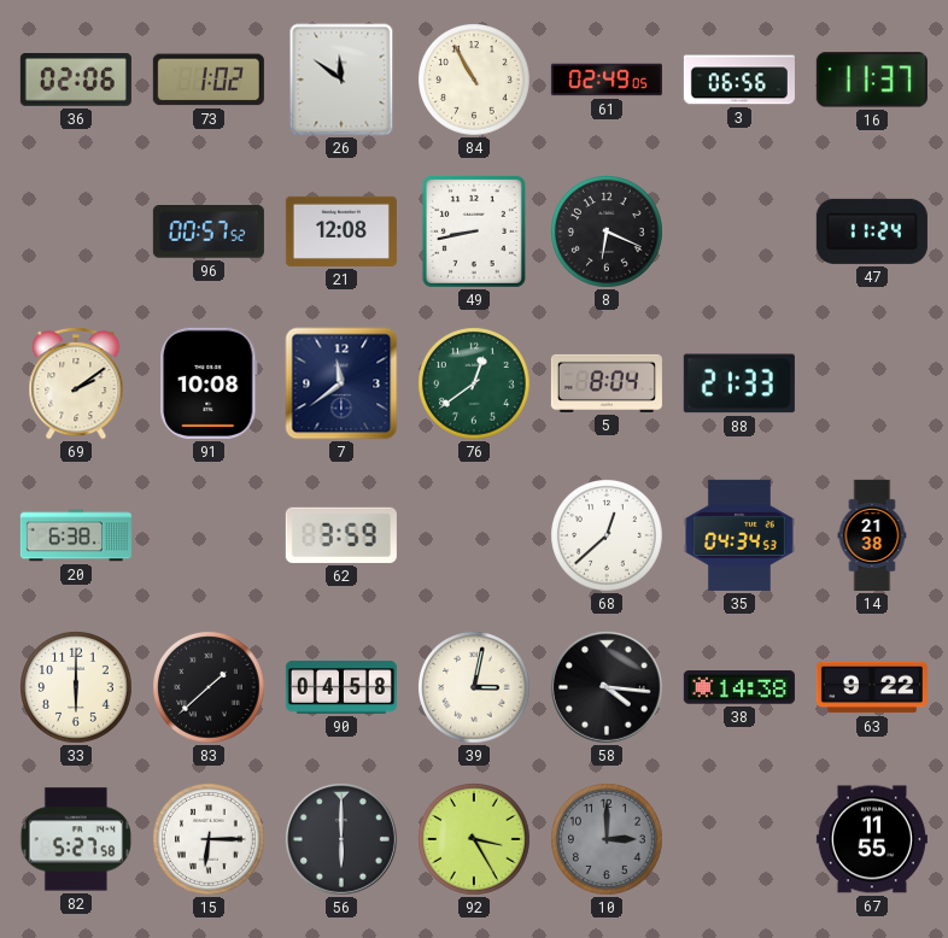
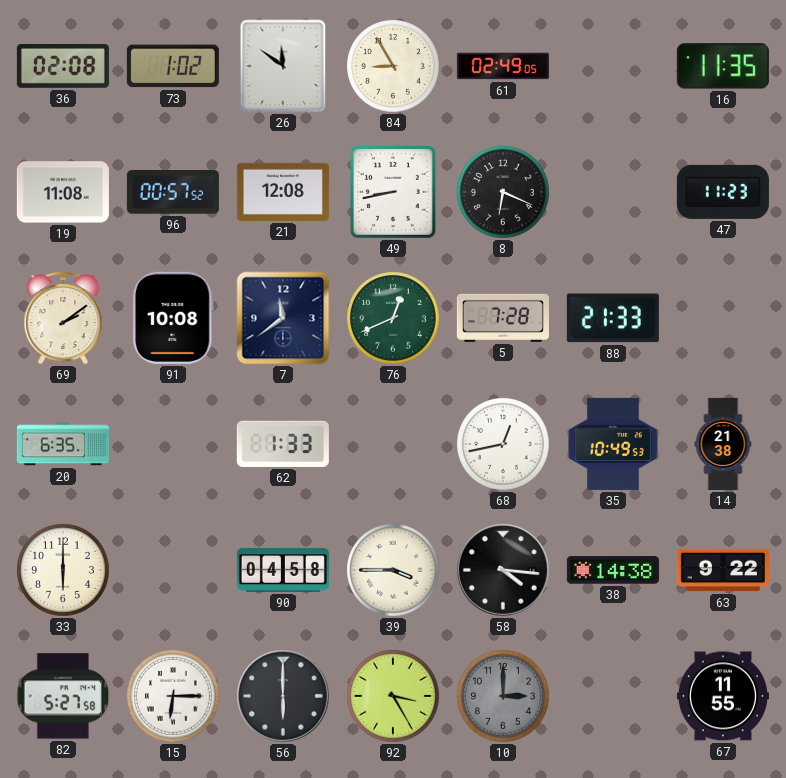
36: 02:06 -> 02:08 (63, 67)
84: 10:55 -> 8:55 (394, 67)
3: 06:56 -> none (739, 80)
16: 11:37 -> 11:35 (723, 66)
19: none -> 11:08 (63, 192)
47: 11:24 -> 11:23 (723, 192)
76: 12:39 -> 12:41 (394, 319)
5: 8:04 -> 7:28 (503, 318)
20: 6:38 -> 6:35 (63, 444)
62: 3:59 -> 1:33 (283, 444)
68: 12:38 -> 12:43 (504, 445)
35: 04:34 -> 10:49 (613, 444)
83: 1:38 -> none (210, 688)
39: 3:02 -> 3:45 (394, 571)
